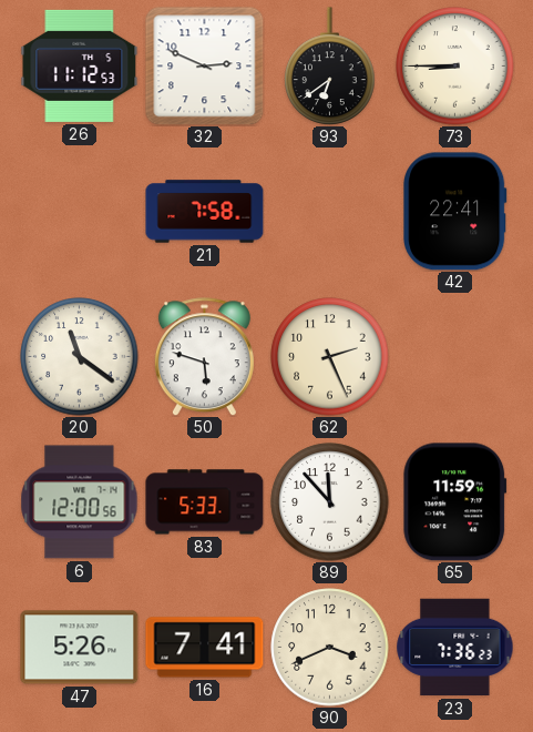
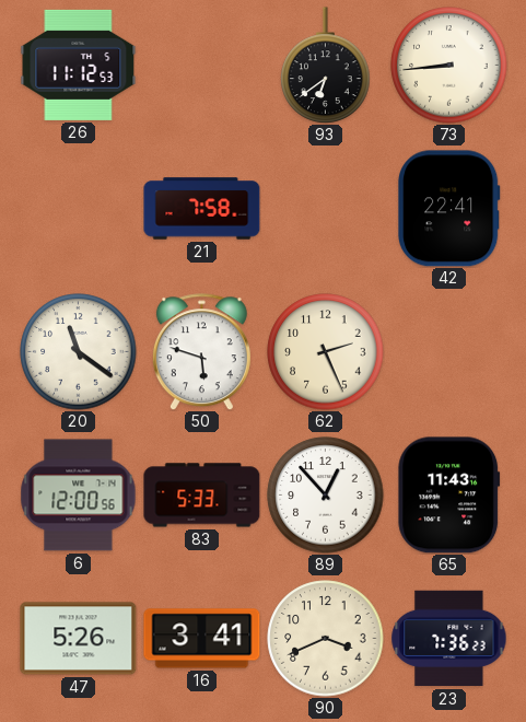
32: 2:49 -> none (204, 65)
73: 8:45 -> 8:44 (449, 66)
89: 11:53 -> 12:53 (326, 496)
65: 11:59 -> 11:43 (449, 496)
16: 7:41 -> 3:41 (202, 639)
